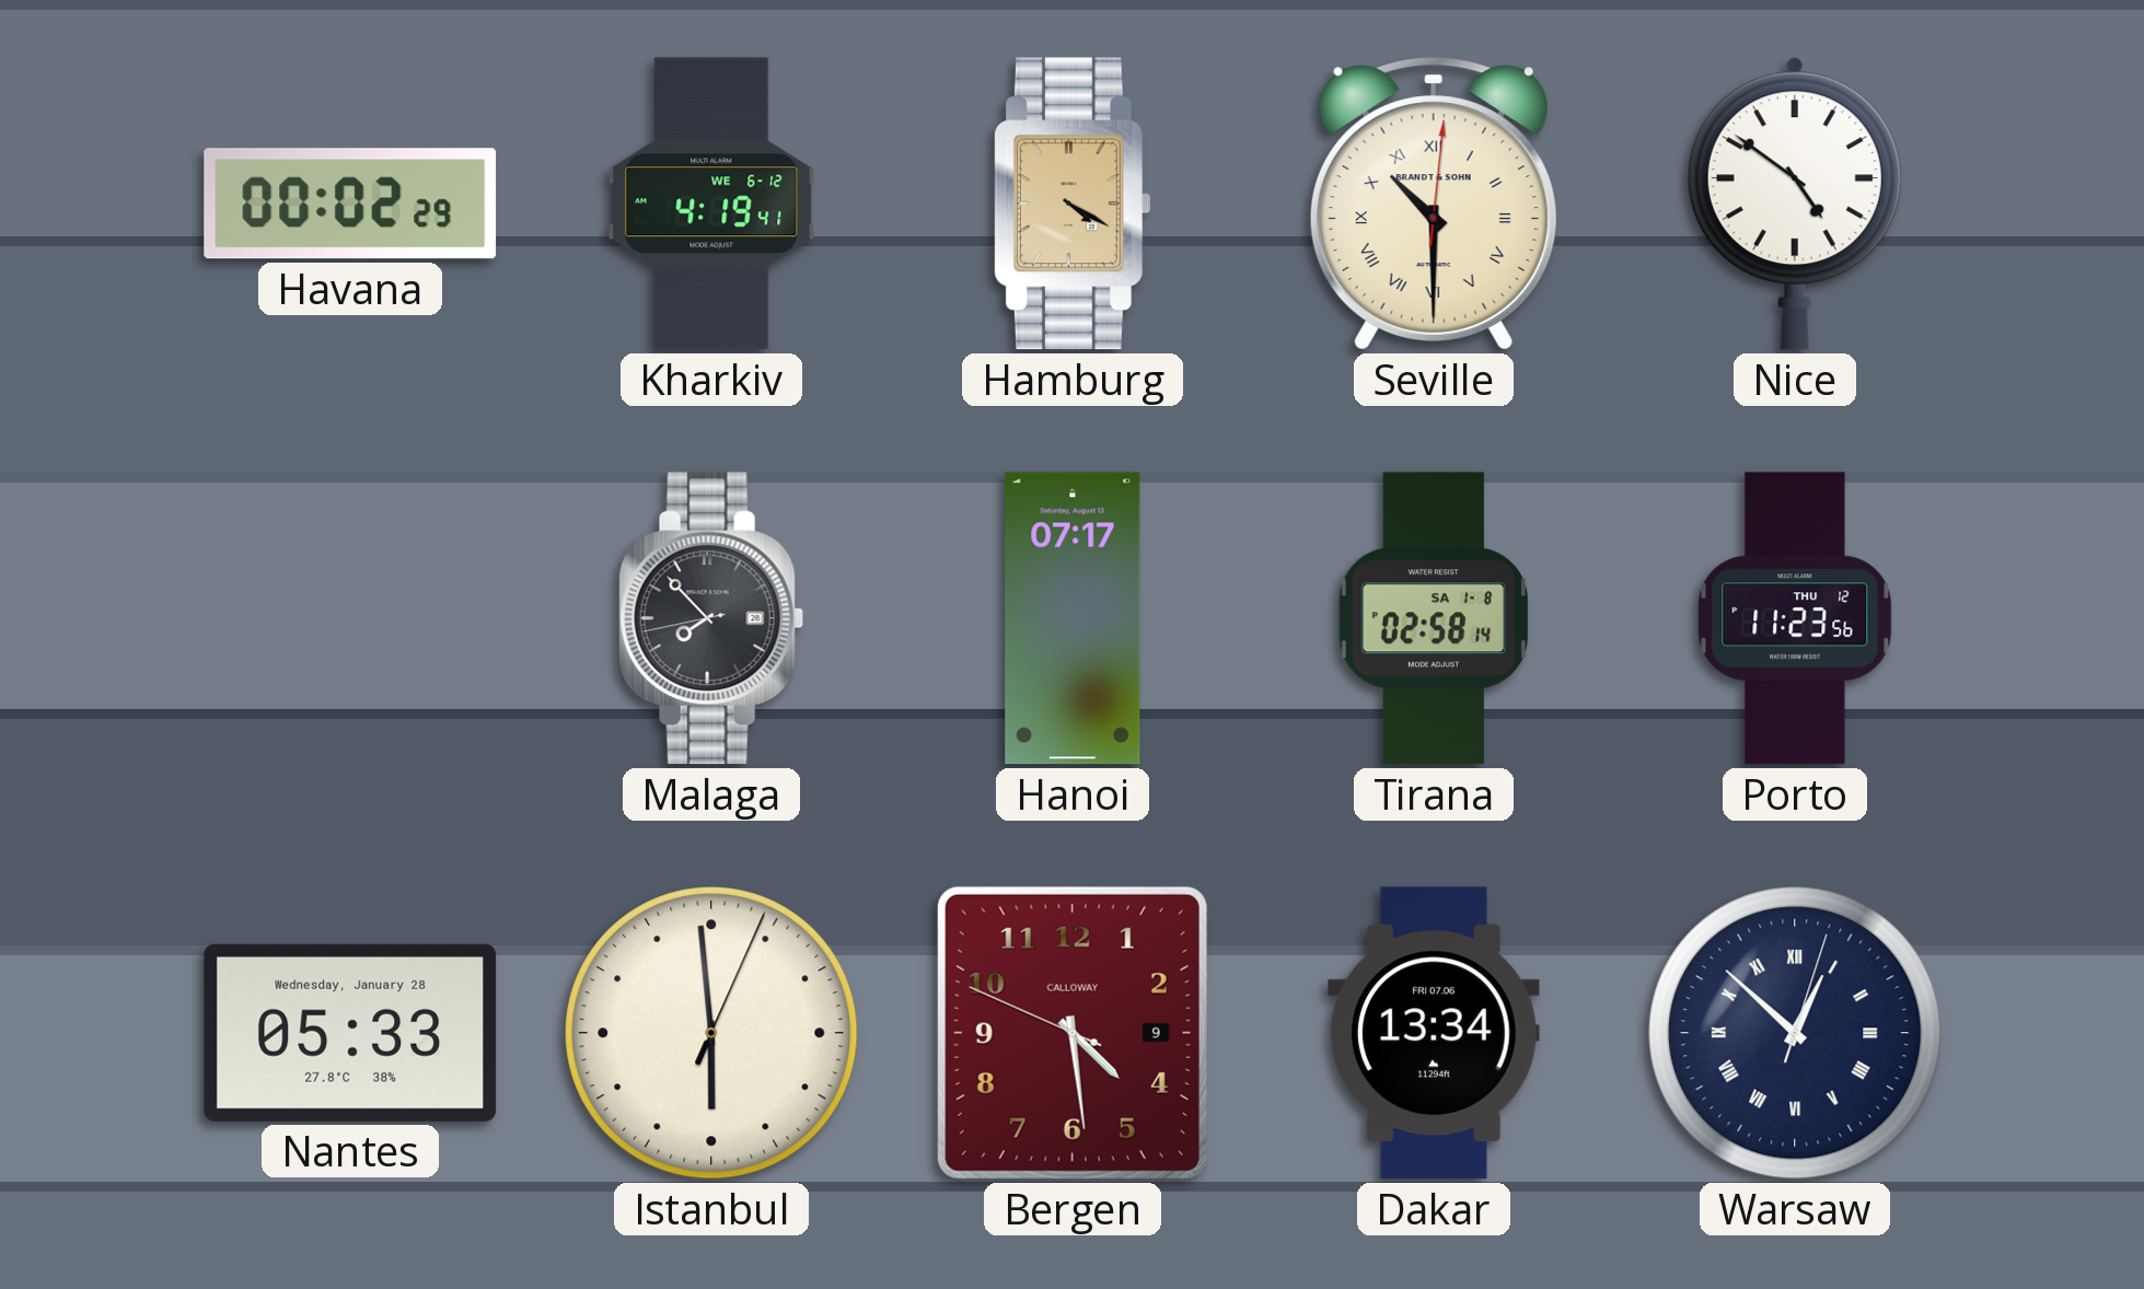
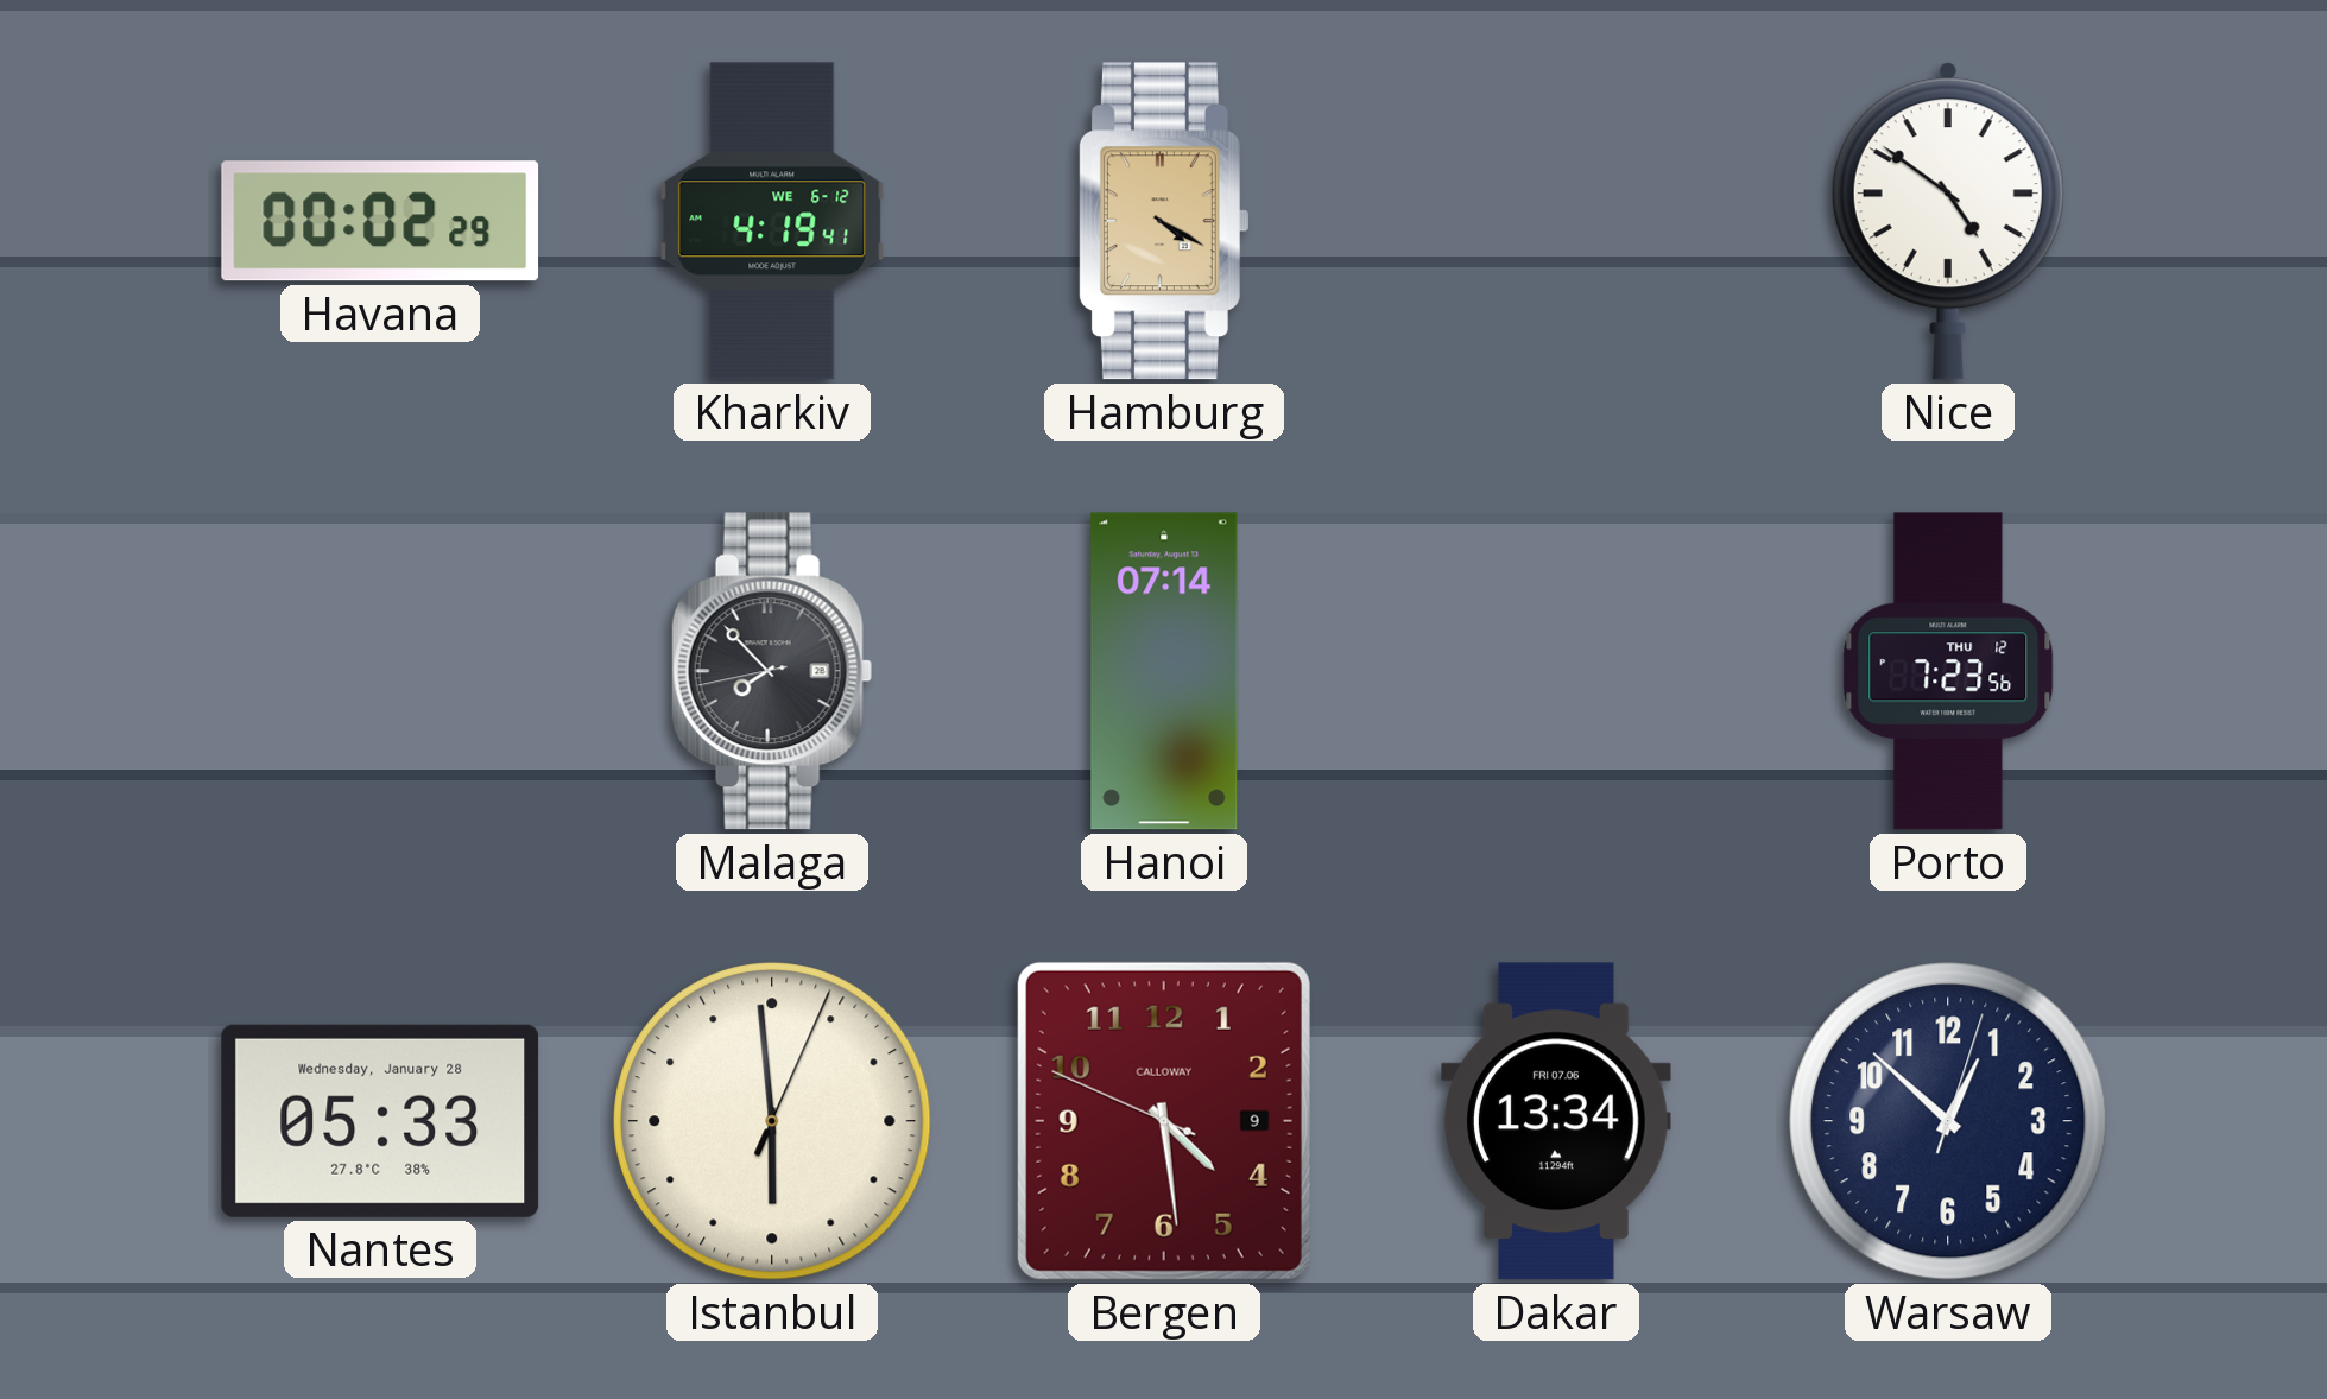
Seville: 10:30 -> none (1434, 204)
Hanoi: 07:17 -> 07:14 (1164, 671)
Tirana: 02:58 -> none (1434, 618)
Porto: 11:23 -> 7:23 (1948, 671)
Warsaw numerals: Roman -> Arabic (1948, 1121)
